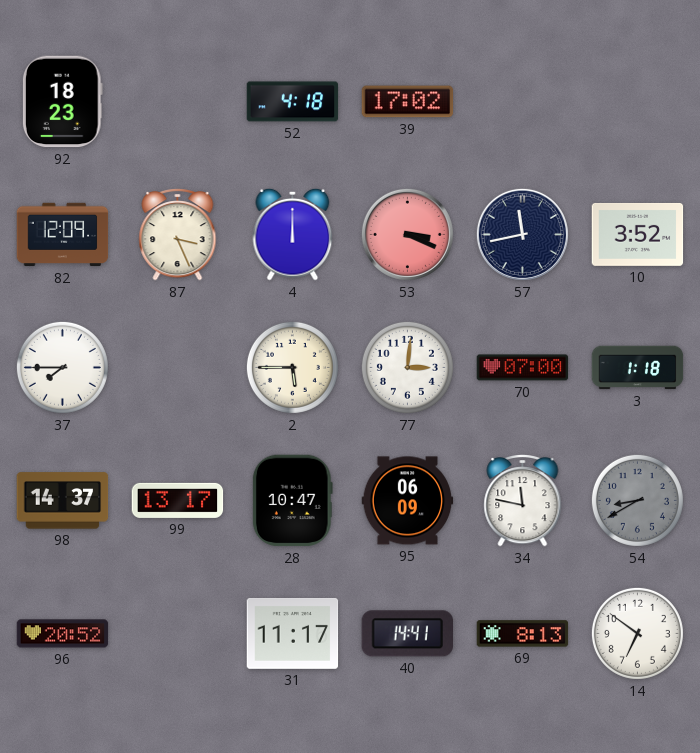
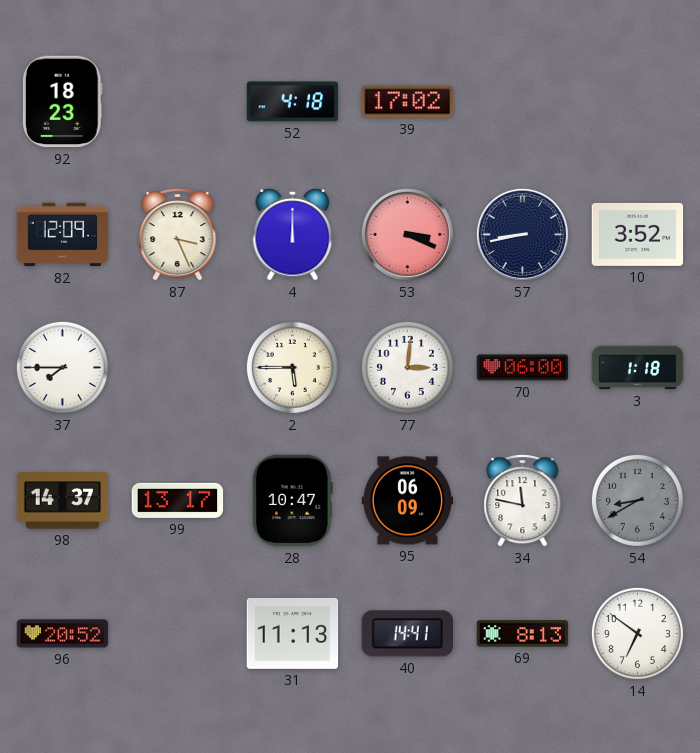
57: 11:43 -> 8:43 (522, 234)
70: 07:00 -> 06:00 (523, 368)
31: 11:17 -> 11:13 (293, 633)
